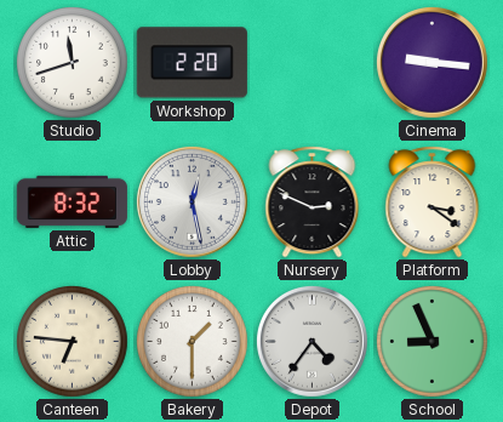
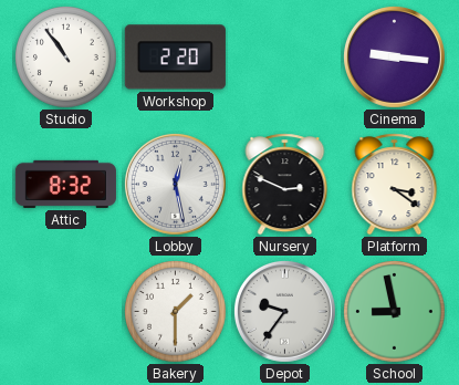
Studio: 11:42 -> 10:54 (66, 58)
Canteen: 6:46 -> none (73, 342)
Depot: 4:36 -> 9:36 (284, 311)
School: 8:56 -> 8:58 (395, 312)
